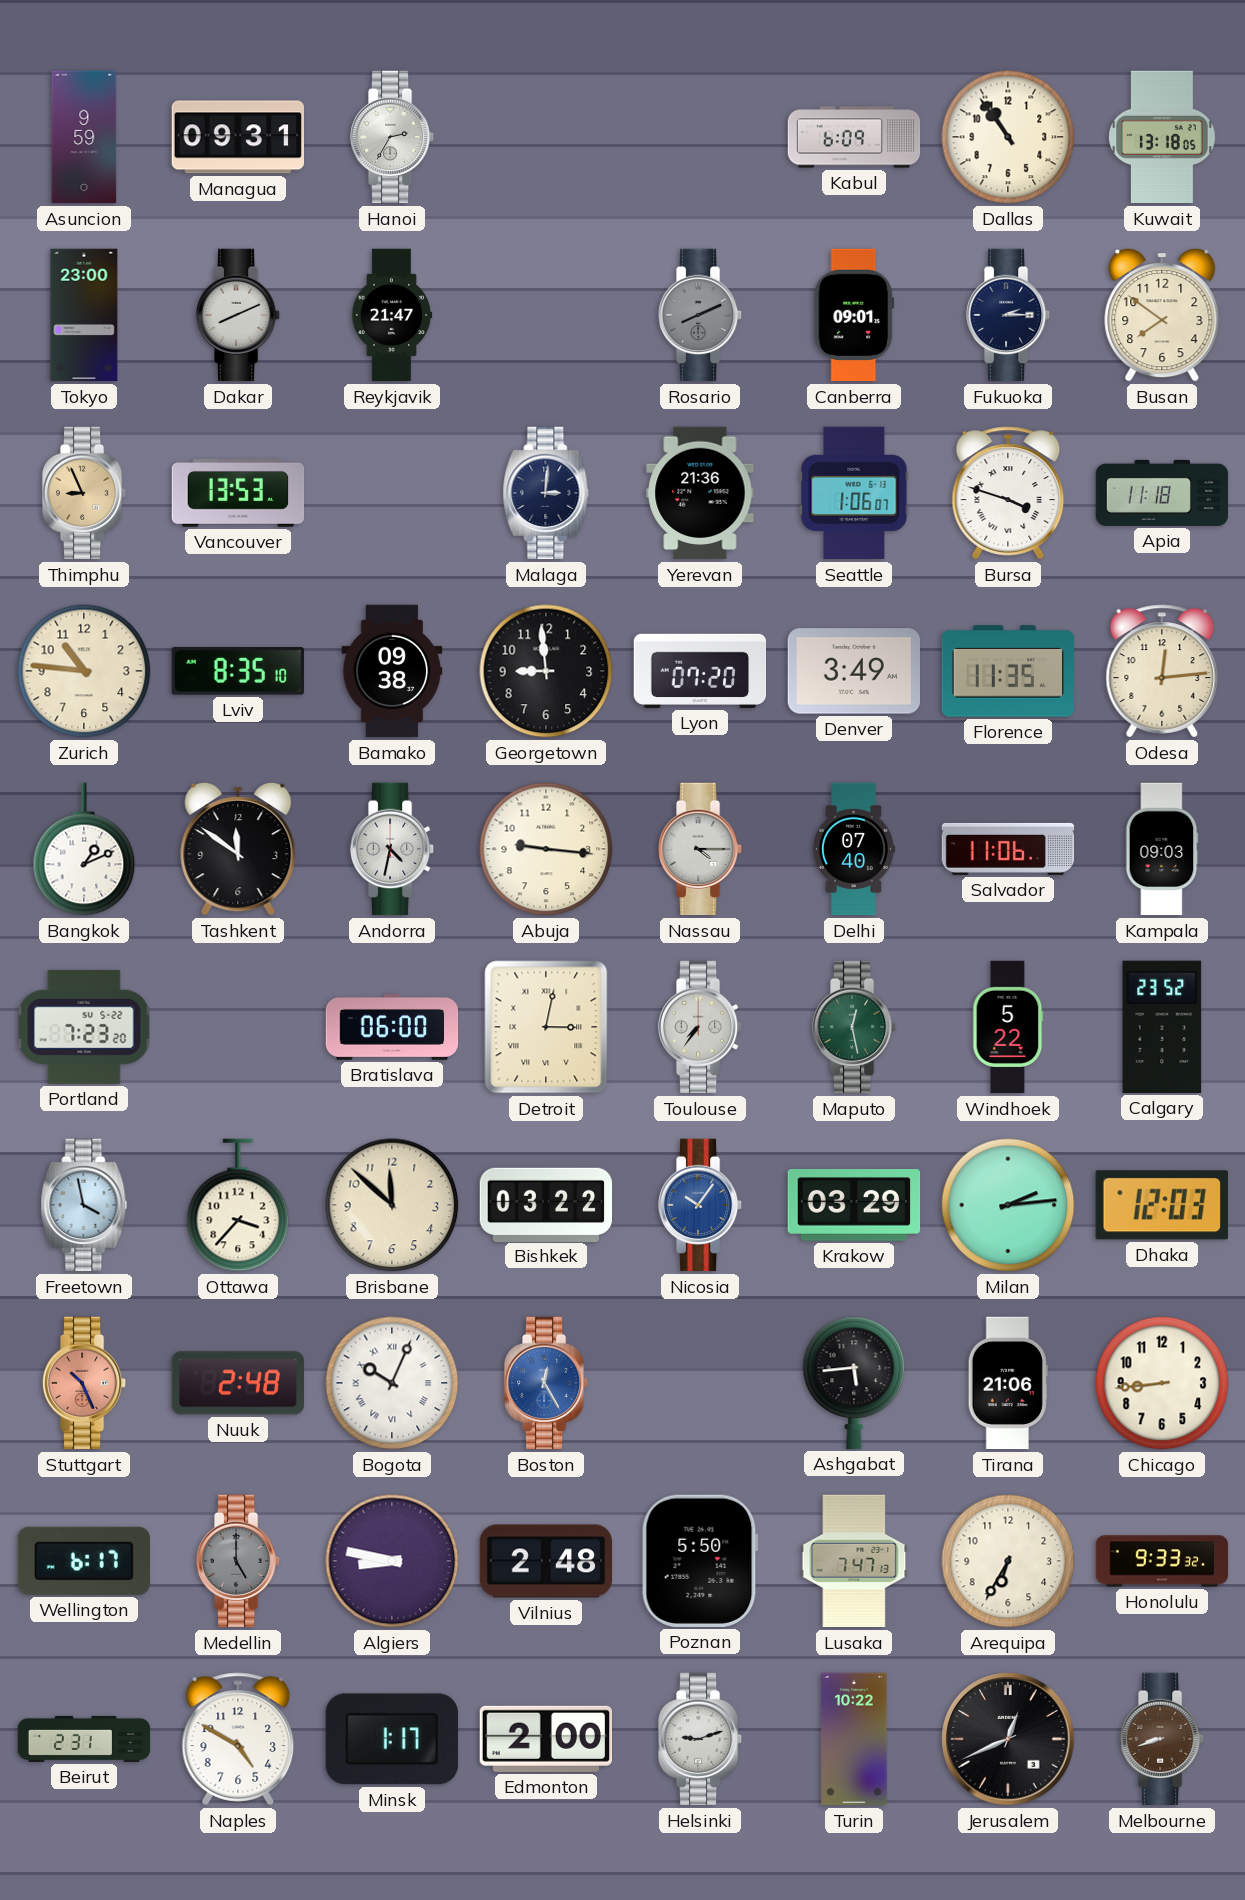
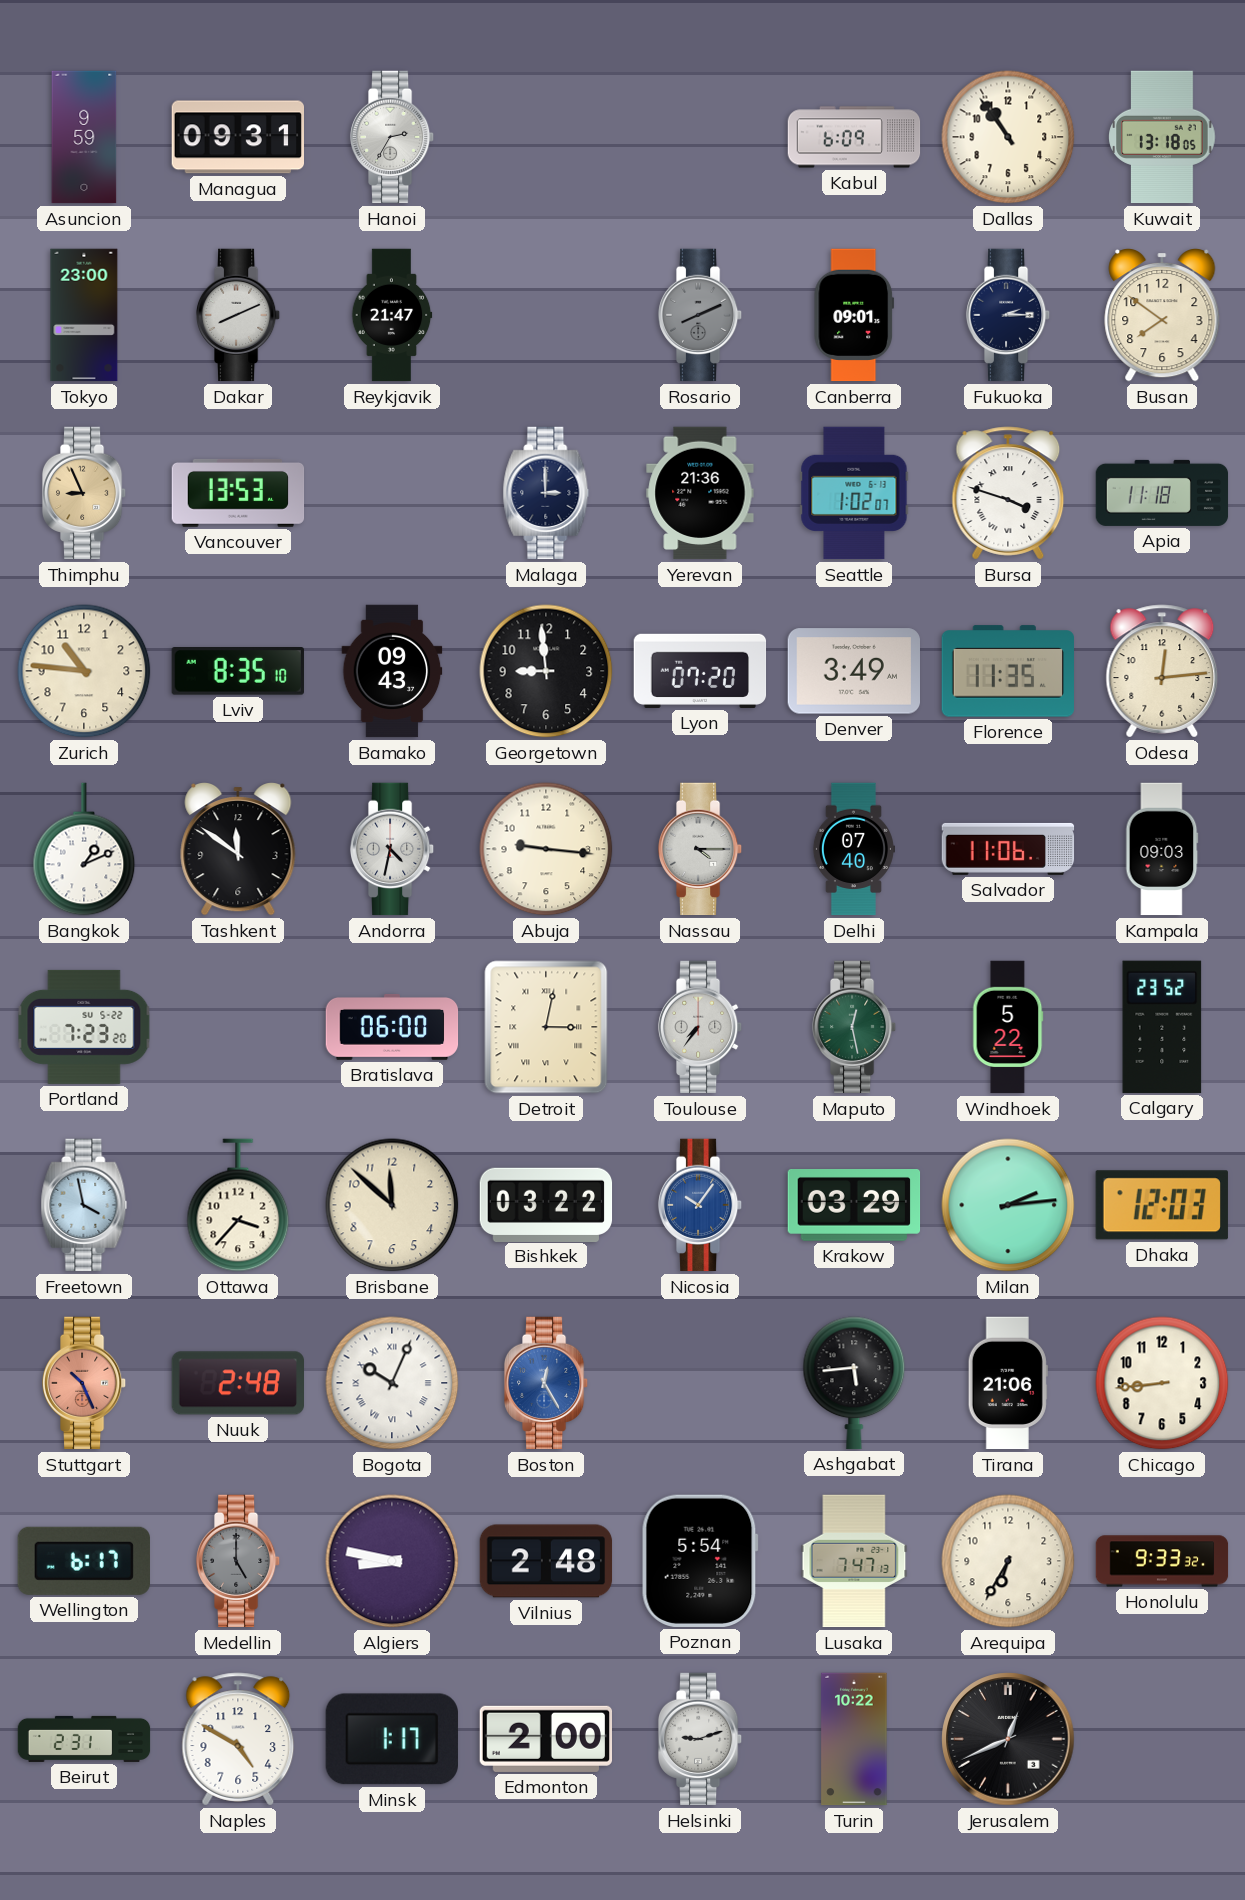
Malaga: 3:01 -> 3:00 (546, 493)
Seattle: 1:06 -> 1:02 (854, 493)
Bamako: 09:38 -> 09:43 (392, 671)
Poznan: 5:50 -> 5:54 (700, 1561)
Melbourne: 8:42 -> none (1162, 1739)
